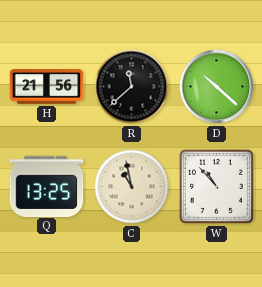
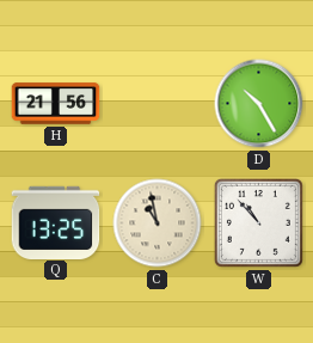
R: 11:38 -> none (132, 87)
D: 10:22 -> 10:25 (259, 104)
